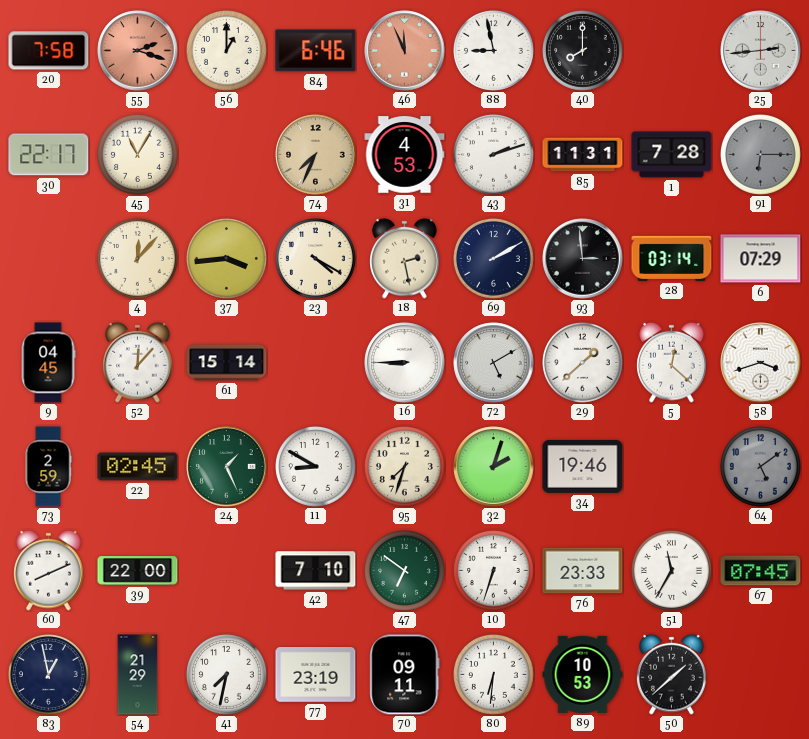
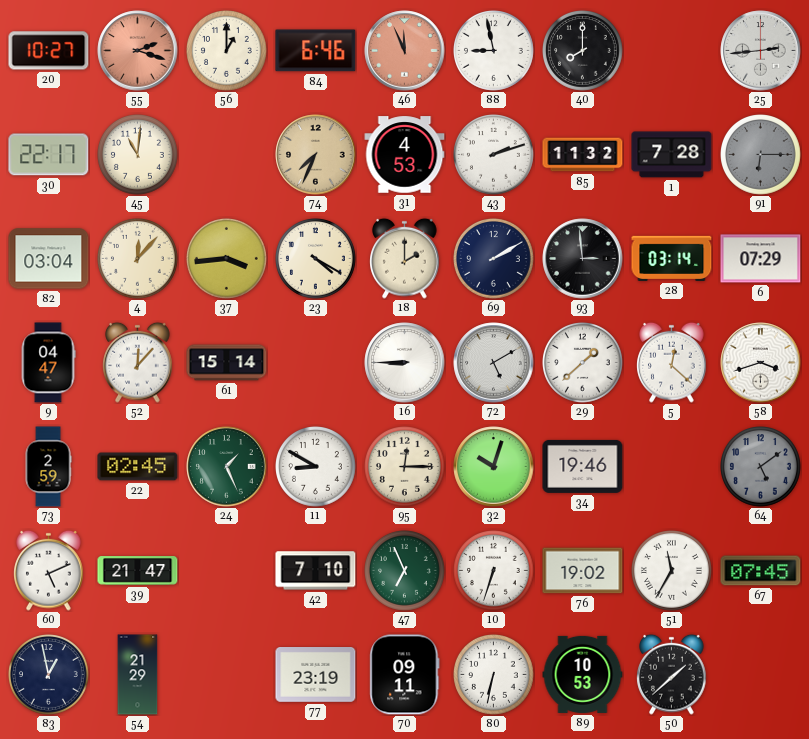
20: 7:58 -> 10:27 (49, 51)
45: 11:05 -> 11:01 (138, 155)
85: 11:31 -> 11:32 (583, 155)
82: none -> 03:04 (49, 259)
18: 2:28 -> 2:00 (405, 258)
9: 04:45 -> 04:47 (48, 363)
95: 7:33 -> 12:15 (405, 467)
32: 2:03 -> 10:03 (494, 467)
60: 8:11 -> 5:11 (49, 570)
39: 22:00 -> 21:47 (138, 571)
47: 6:51 -> 6:56 (405, 571)
76: 23:33 -> 19:02 (583, 571)
41: 7:32 -> none (227, 675)
80: 6:31 -> 6:32 (494, 675)
